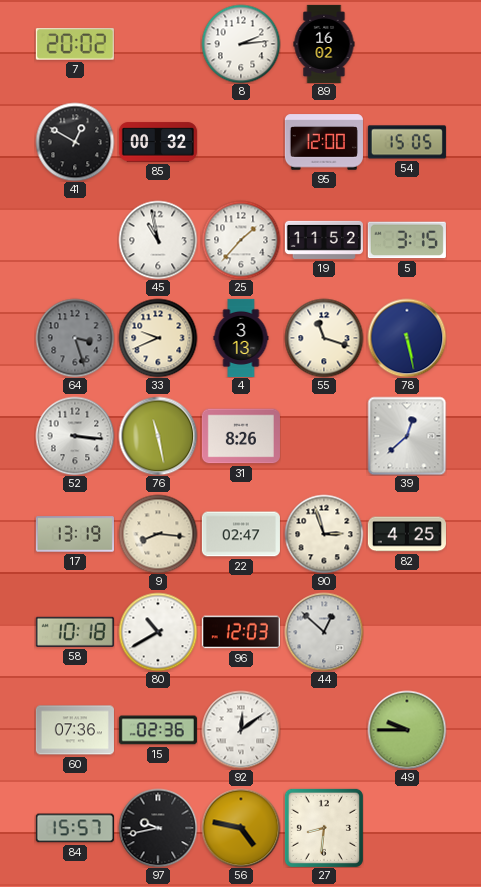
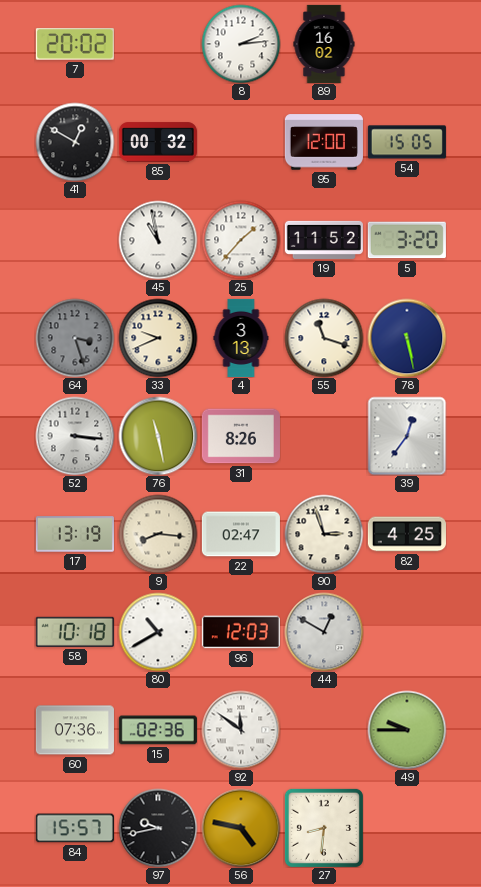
5: 3:15 -> 3:20 (407, 240)
39: 12:38 -> 12:36 (407, 436)
44: 12:52 -> 12:50 (324, 632)
92: 12:09 -> 11:51 (241, 730)
